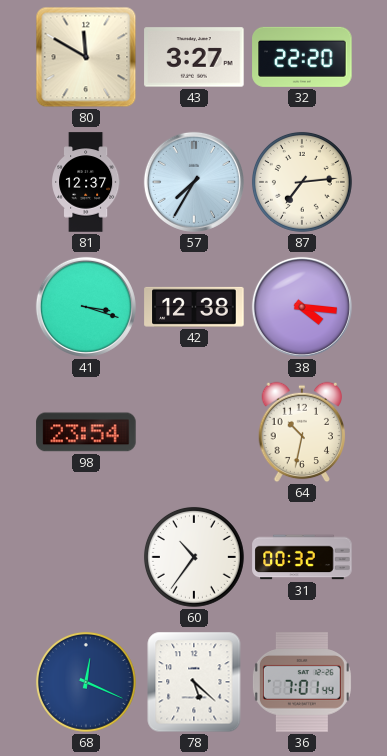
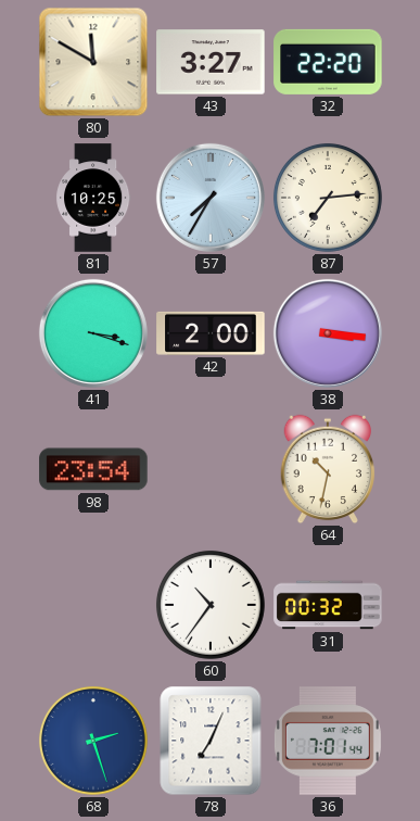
81: 12:37 -> 10:25 (94, 198)
42: 12:38 -> 2:00 (211, 333)
38: 4:16 -> 3:16 (328, 333)
68: 12:19 -> 2:27 (93, 741)
78: 5:22 -> 7:04 (211, 741)
